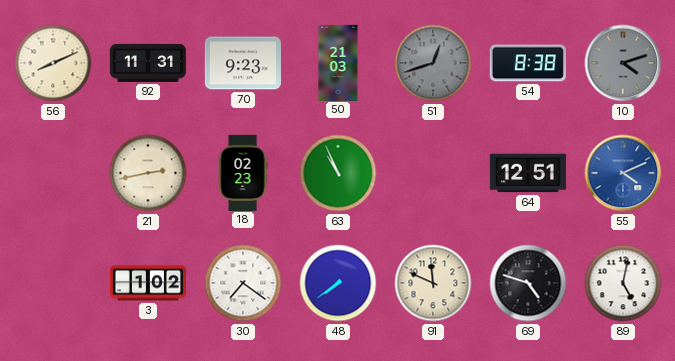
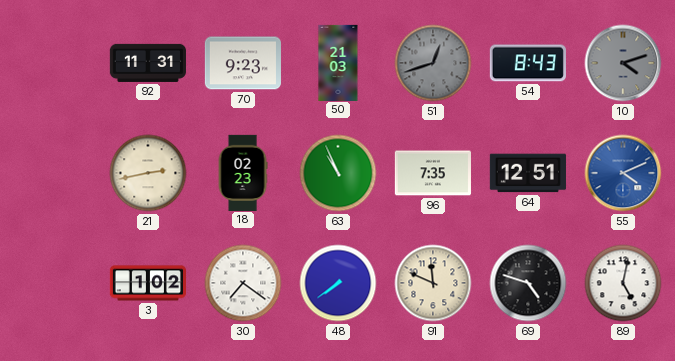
56: 8:11 -> none (53, 63)
54: 8:38 -> 8:43 (528, 63)
96: none -> 7:35 (433, 173)
